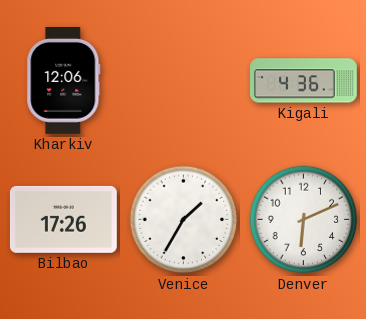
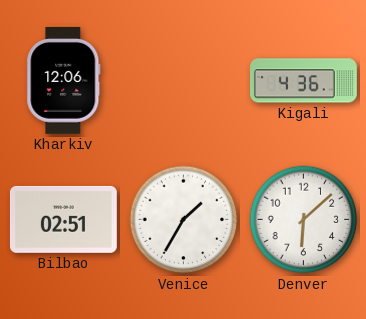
Bilbao: 17:26 -> 02:51 (63, 219)
Denver: 6:11 -> 6:08 (304, 220)
